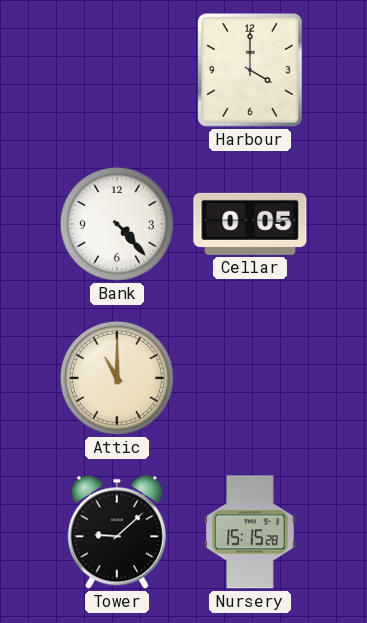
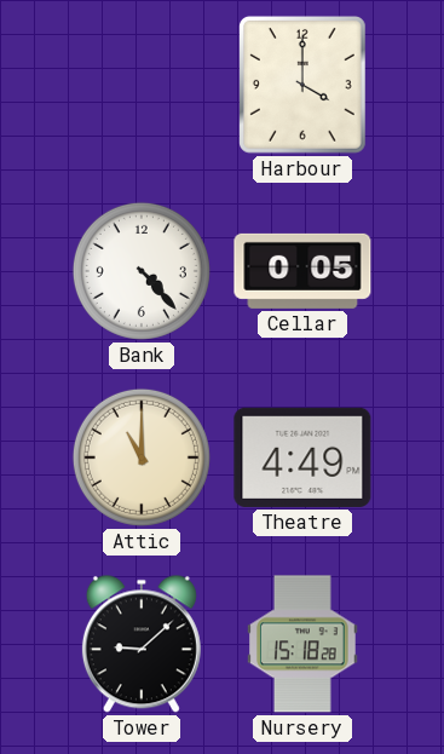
Theatre: none -> 4:49 (302, 457)
Nursery: 15:15 -> 15:18 (304, 644)
